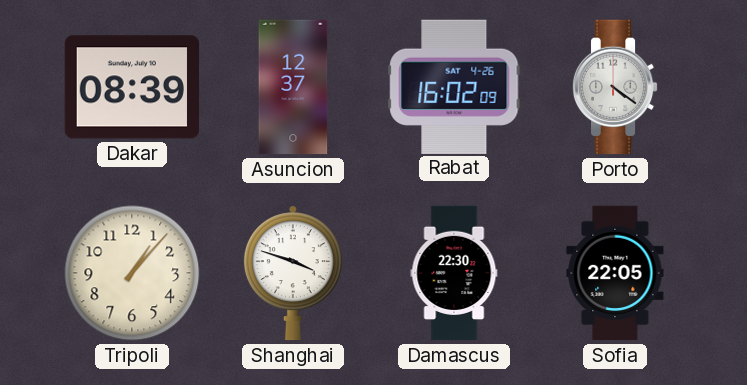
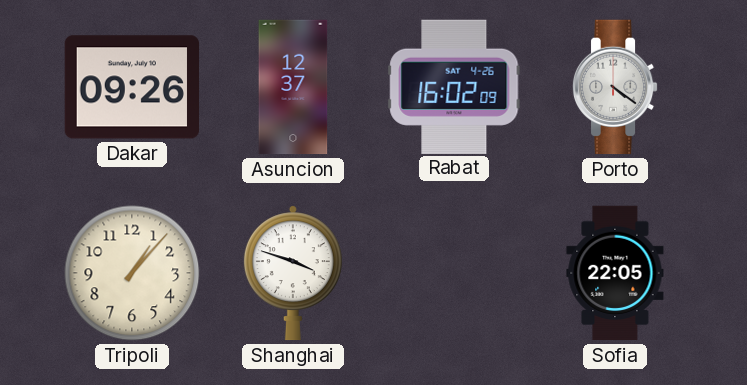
Dakar: 08:39 -> 09:26 (131, 87)
Damascus: 22:30 -> none (454, 273)
